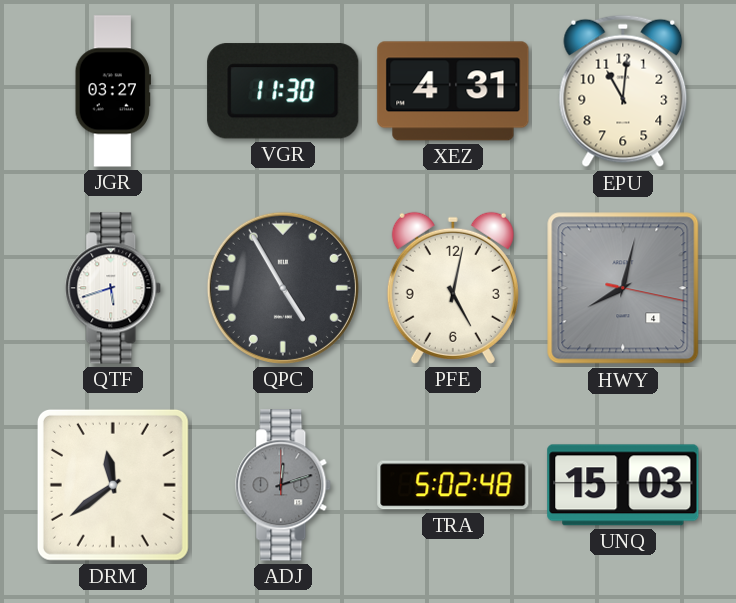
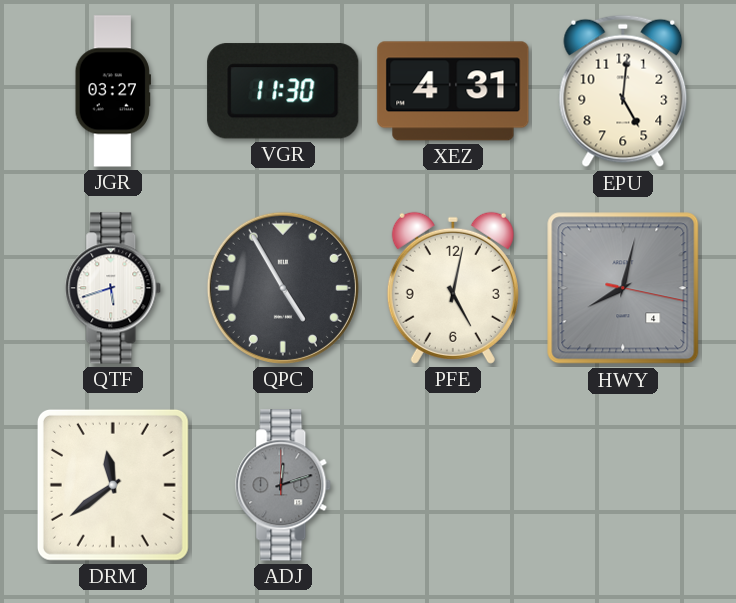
EPU: 11:01 -> 5:01 (623, 91)
TRA: 5:02 -> none (453, 485)
UNQ: 15:03 -> none (623, 485)
